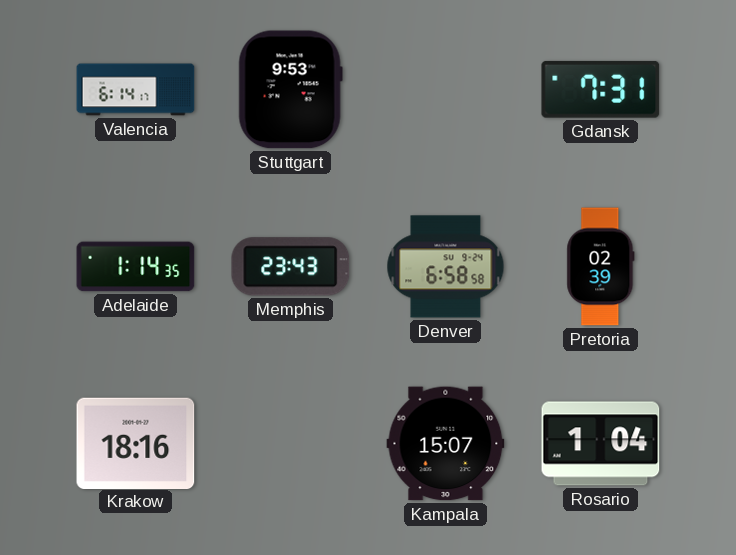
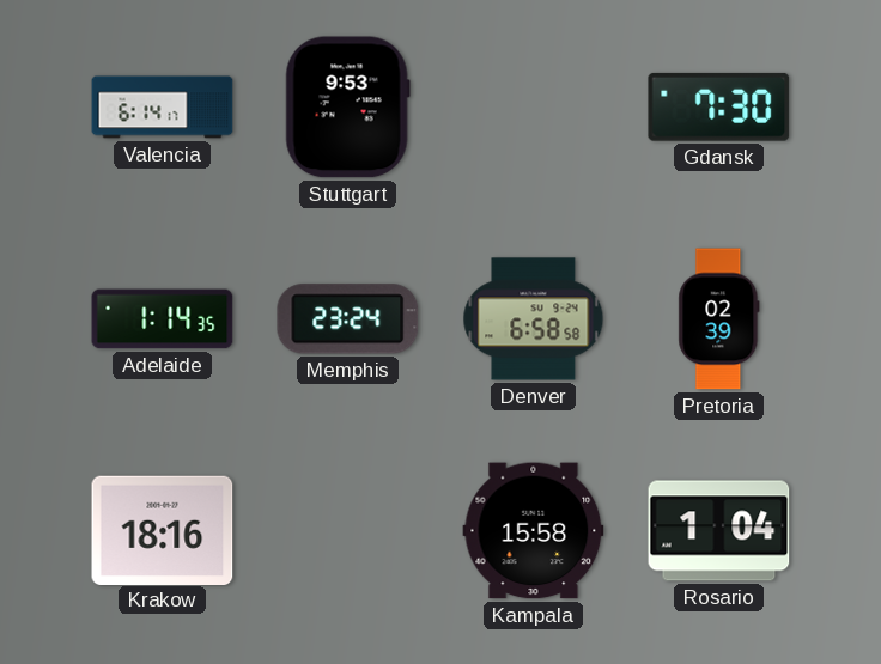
Gdansk: 7:31 -> 7:30 (719, 106)
Memphis: 23:43 -> 23:24 (348, 319)
Kampala: 15:07 -> 15:58 (534, 531)
